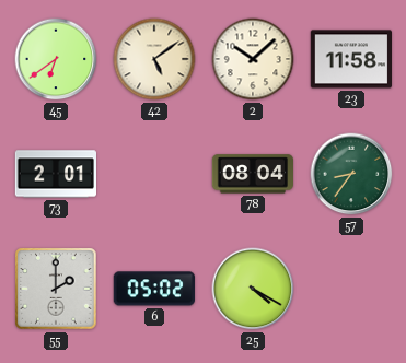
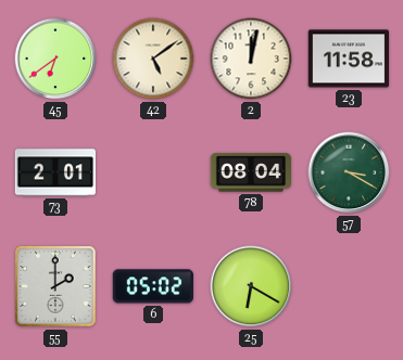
2: 10:08 -> 12:02 (251, 59)
57: 8:36 -> 3:20 (349, 172)
25: 4:20 -> 6:20 (251, 286)
